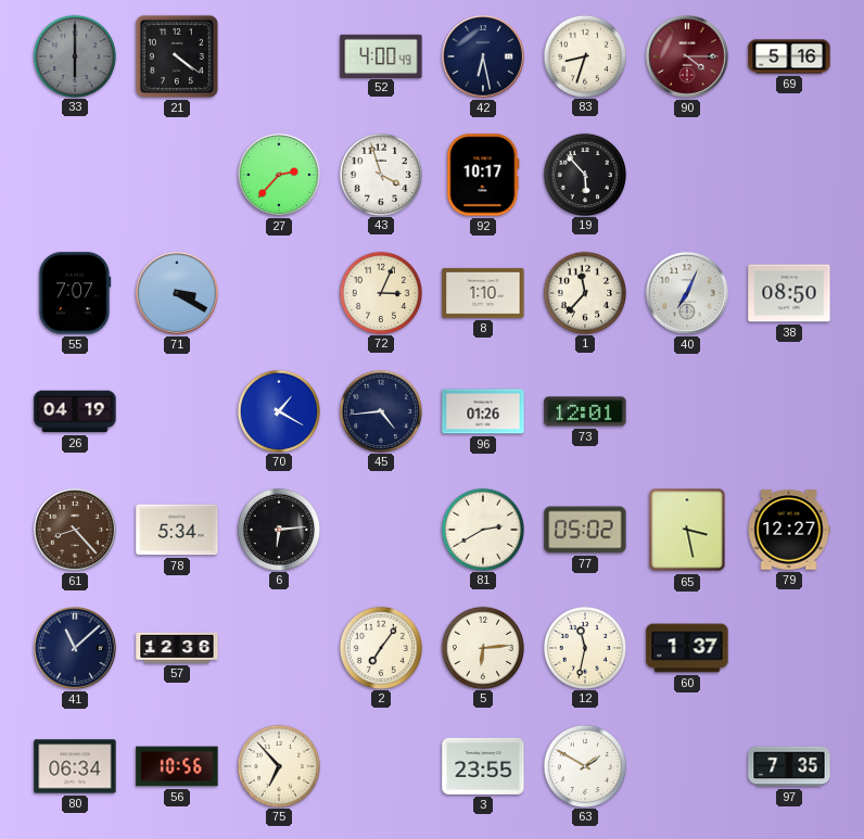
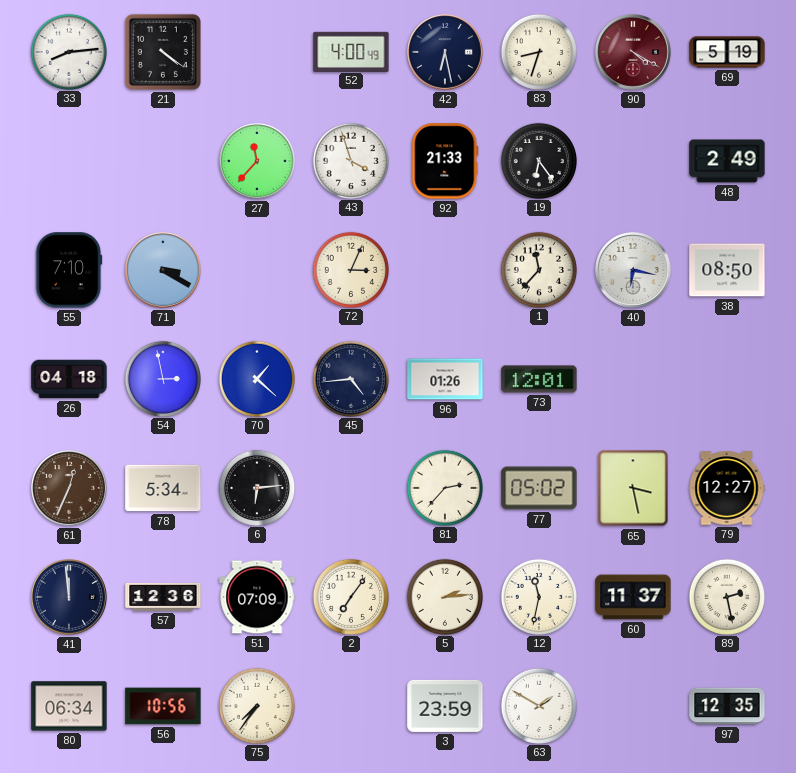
33: 6:00 -> 8:14 (68, 51)
33 dial: grey -> white (68, 51)
90: 4:15 -> 4:20 (634, 53)
69: 5:16 -> 5:19 (727, 52)
27: 2:37 -> 11:37 (258, 162)
92: 10:17 -> 21:33 (445, 161)
19: 5:53 -> 6:24 (538, 160)
48: none -> 2:49 (727, 161)
55: 7:07 -> 7:10 (69, 270)
8: 1:10 -> none (483, 293)
40: 7:04 -> 6:17 (634, 271)
26: 04:19 -> 04:18 (69, 379)
54: none -> 2:58 (162, 378)
70: 1:20 -> 1:22 (256, 378)
61: 8:23 -> 12:34 (70, 489)
81: 2:40 -> 2:37 (444, 487)
41: 11:08 -> 11:59 (70, 598)
51: none -> 07:09 (257, 597)
5: 6:14 -> 2:14 (444, 596)
60: 1:37 -> 11:37 (633, 597)
89: none -> 2:28 (726, 596)
75: 6:53 -> 7:36 (256, 705)
3: 23:55 -> 23:59 (445, 706)
97: 7:35 -> 12:35 (727, 706)
